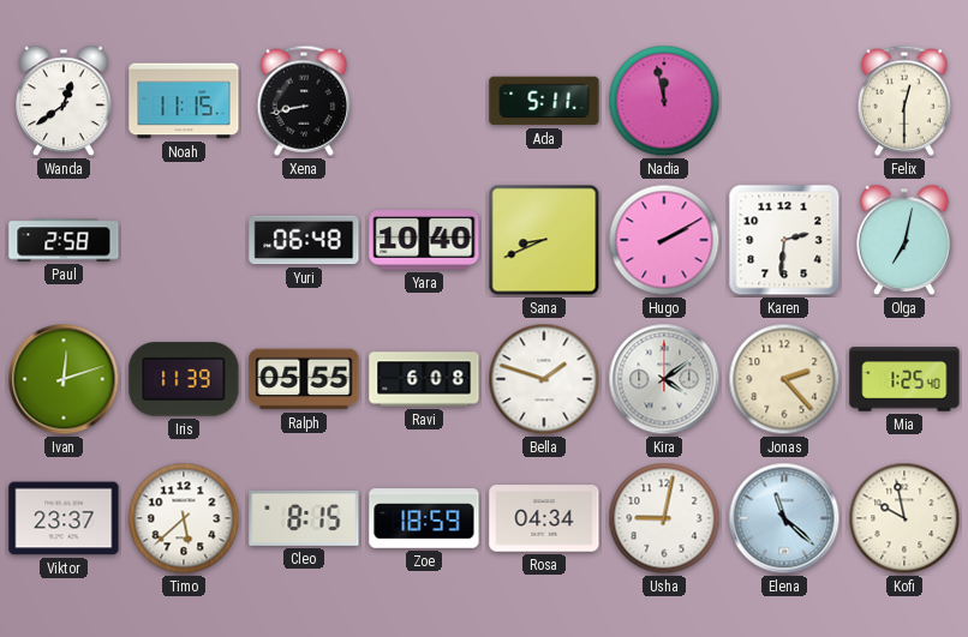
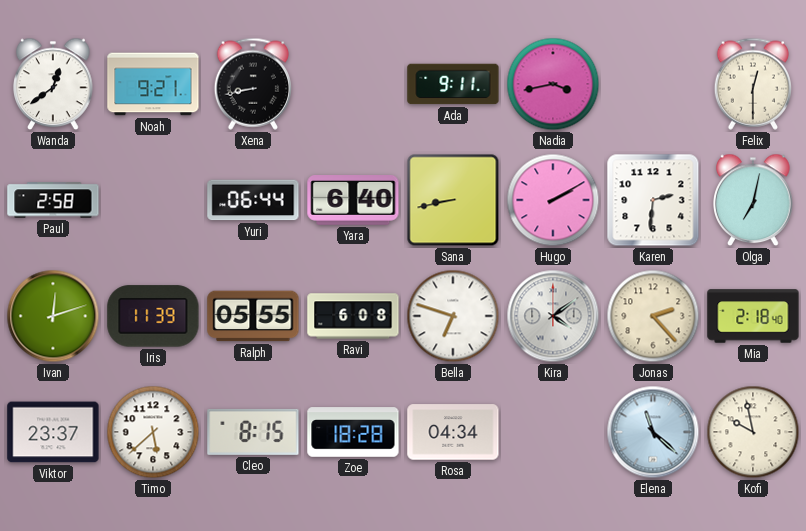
Noah: 11:15 -> 9:21 (153, 84)
Ada: 5:11 -> 9:11 (453, 84)
Nadia: 11:58 -> 3:43 (553, 84)
Yuri: 06:48 -> 06:44 (253, 200)
Yara: 10:40 -> 6:40 (353, 201)
Sana: 8:41 -> 8:43 (453, 200)
Bella: 1:48 -> 6:48 (453, 316)
Mia: 1:25 -> 2:18 (753, 316)
Zoe: 18:59 -> 18:28 (353, 432)
Usha: 9:02 -> none (664, 518)
